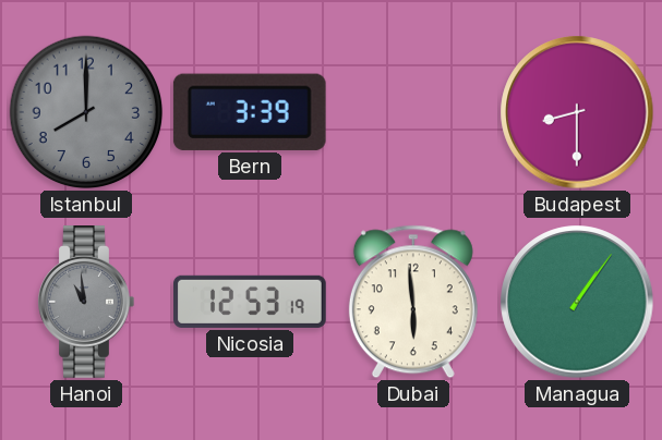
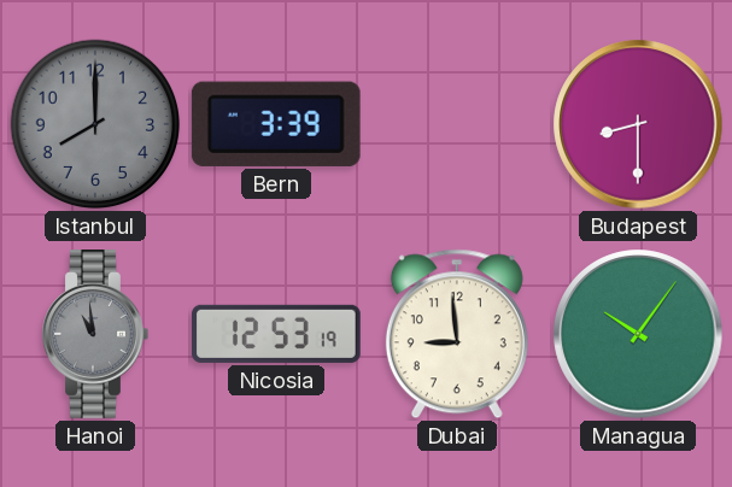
Dubai: 5:59 -> 8:59 (457, 334)
Managua: 1:06 -> 10:06 (638, 334)
